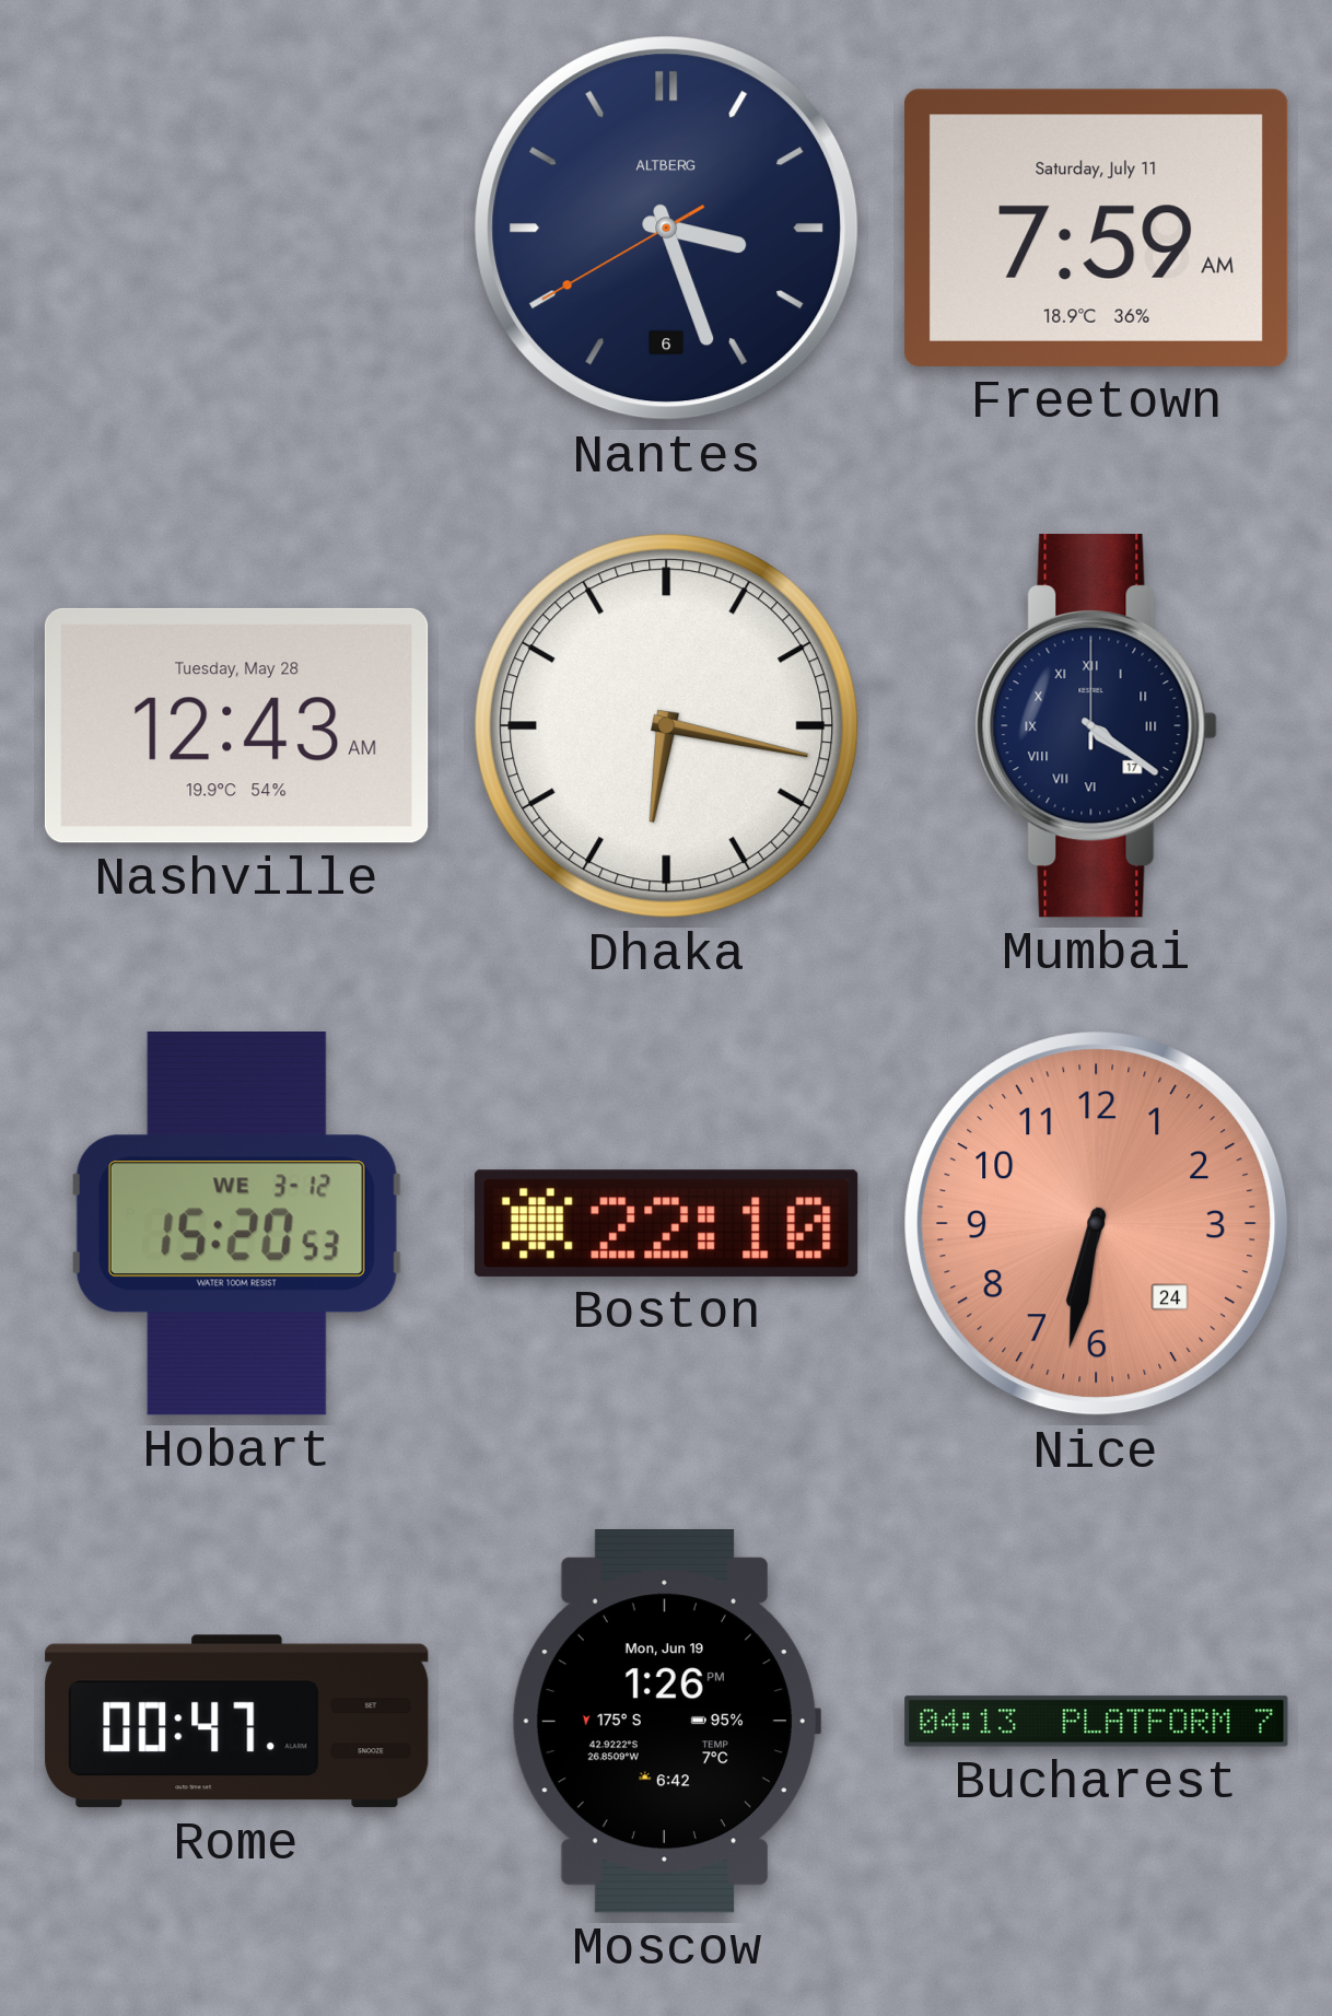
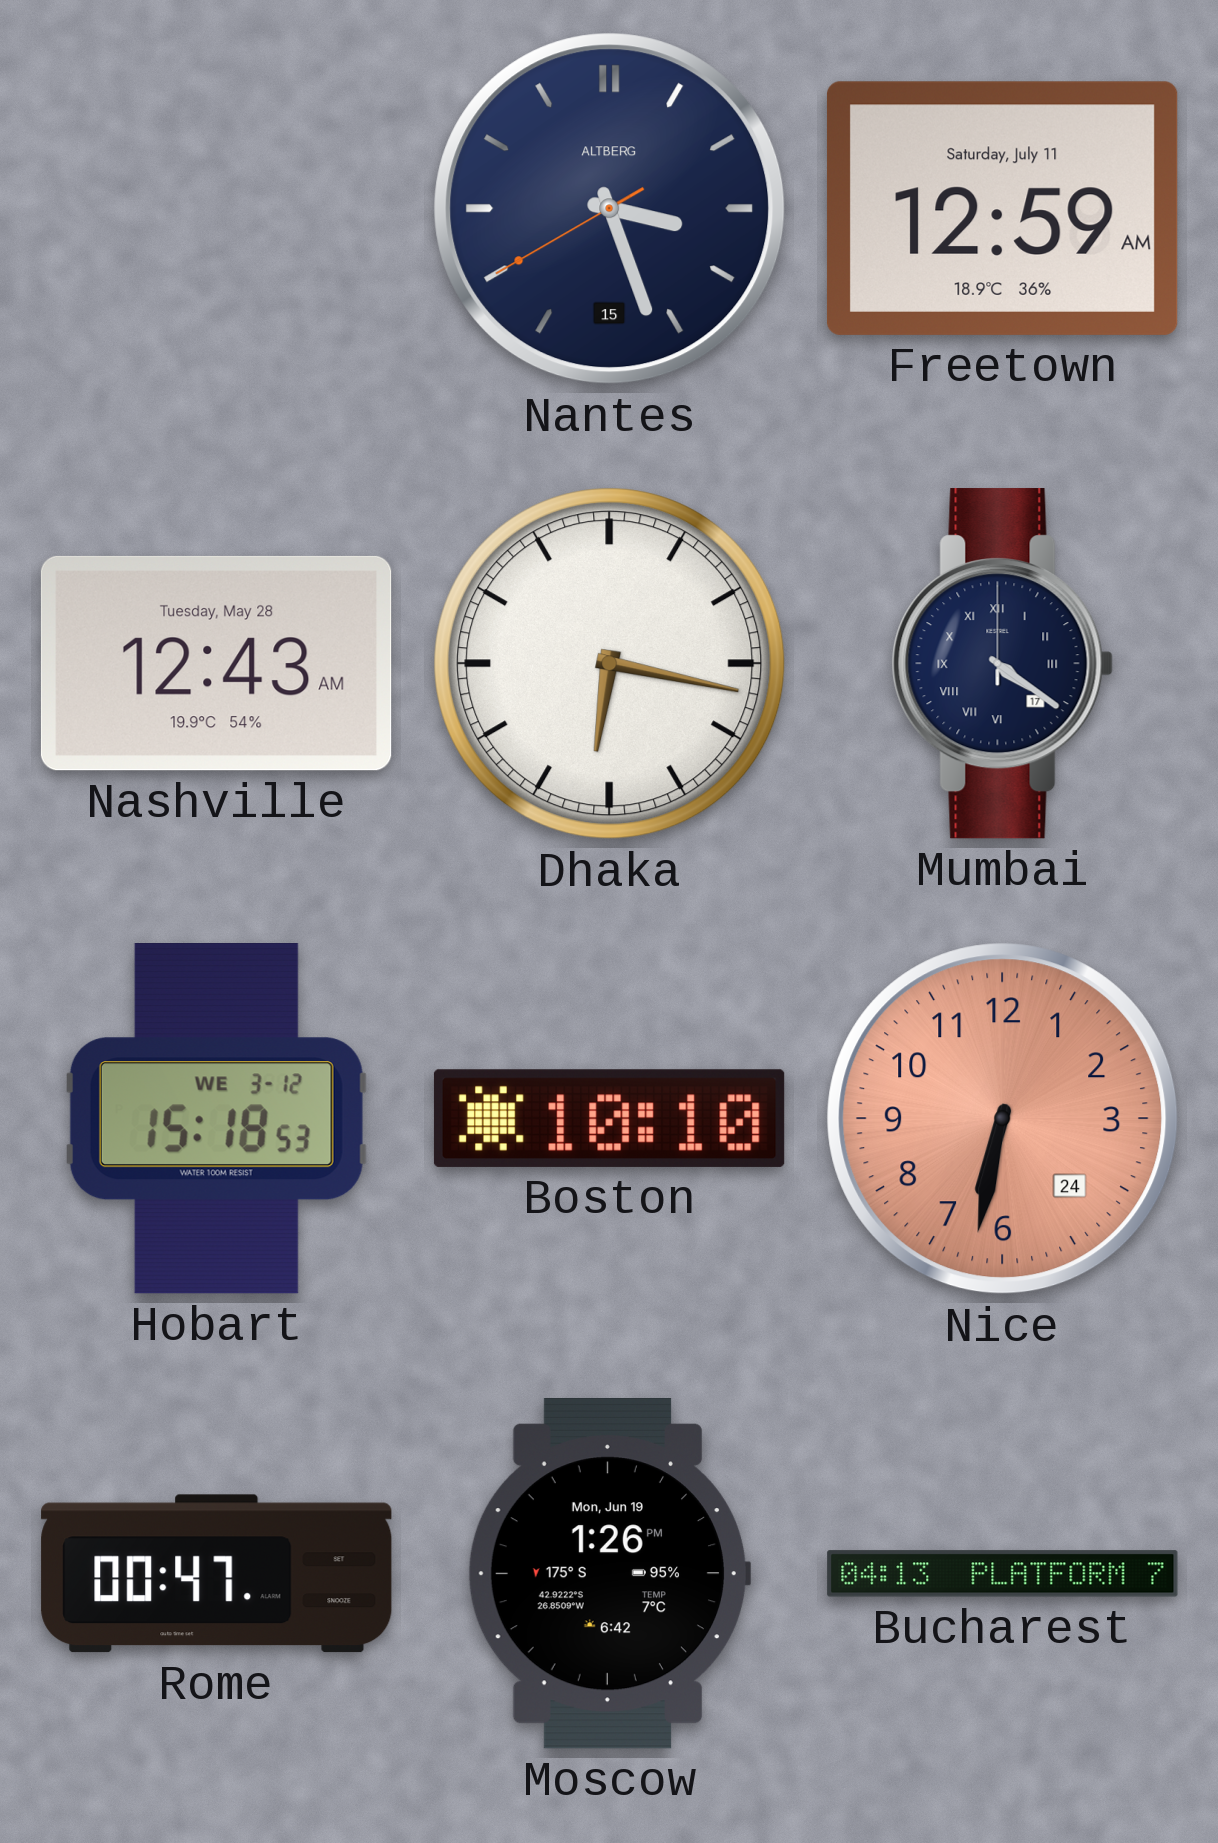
Nantes date: 6 -> 15 (610, 209)
Freetown: 7:59 -> 12:59 (1002, 208)
Hobart: 15:20 -> 15:18 (216, 1119)
Boston: 22:10 -> 10:10 (609, 1118)
